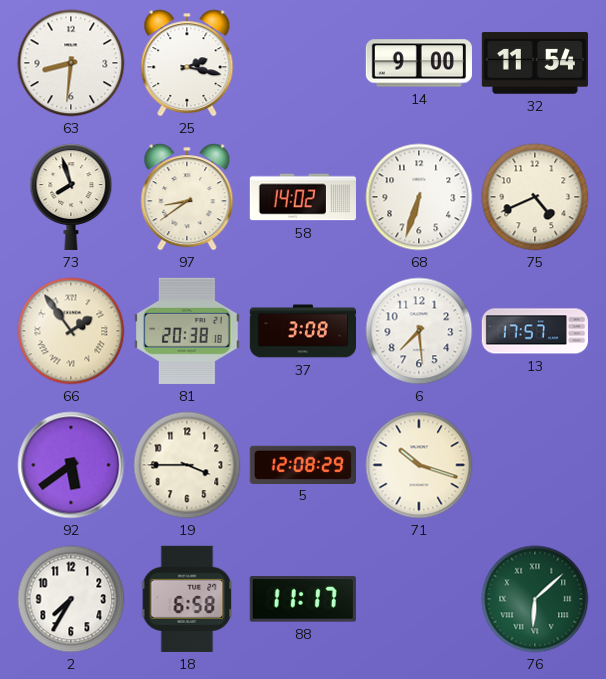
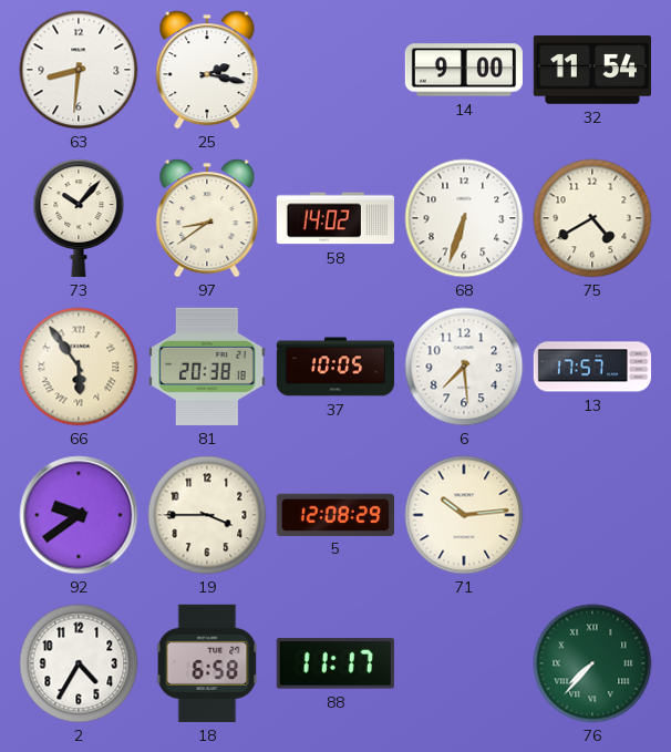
73: 7:57 -> 10:07 (79, 218)
75: 4:41 -> 4:40 (592, 218)
66: 1:54 -> 5:54 (79, 367)
37: 3:08 -> 10:05 (334, 367)
92: 5:39 -> 9:39 (79, 515)
71: 10:18 -> 10:14 (464, 515)
2: 7:35 -> 4:35 (79, 663)
76: 6:08 -> 7:37 (592, 663)
